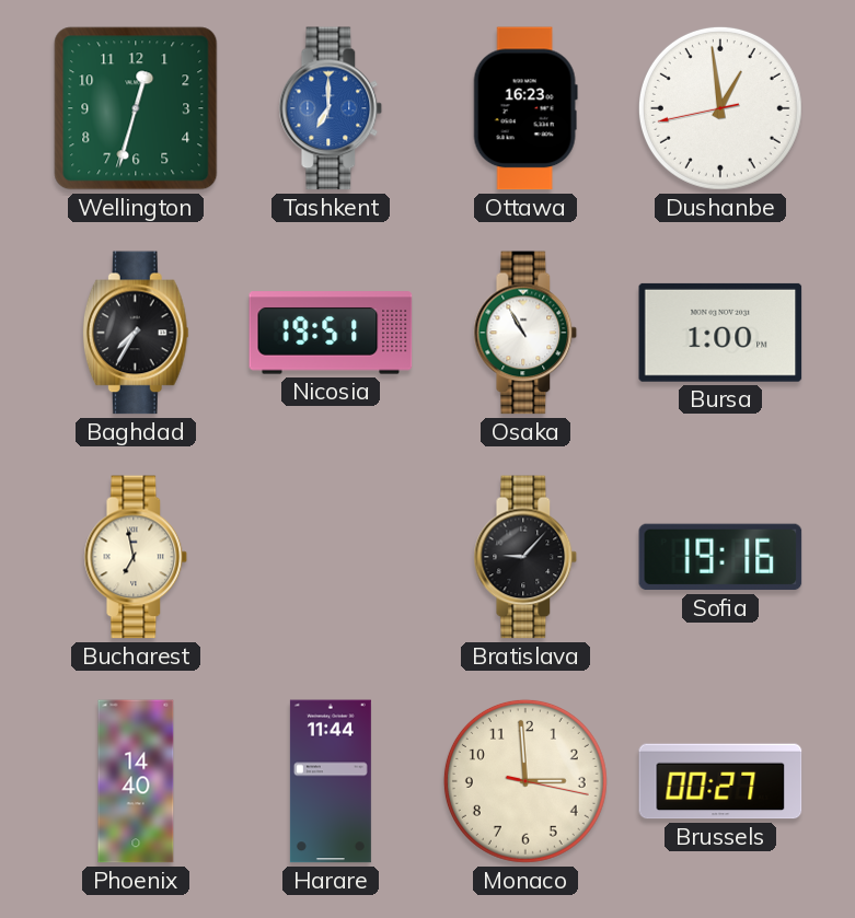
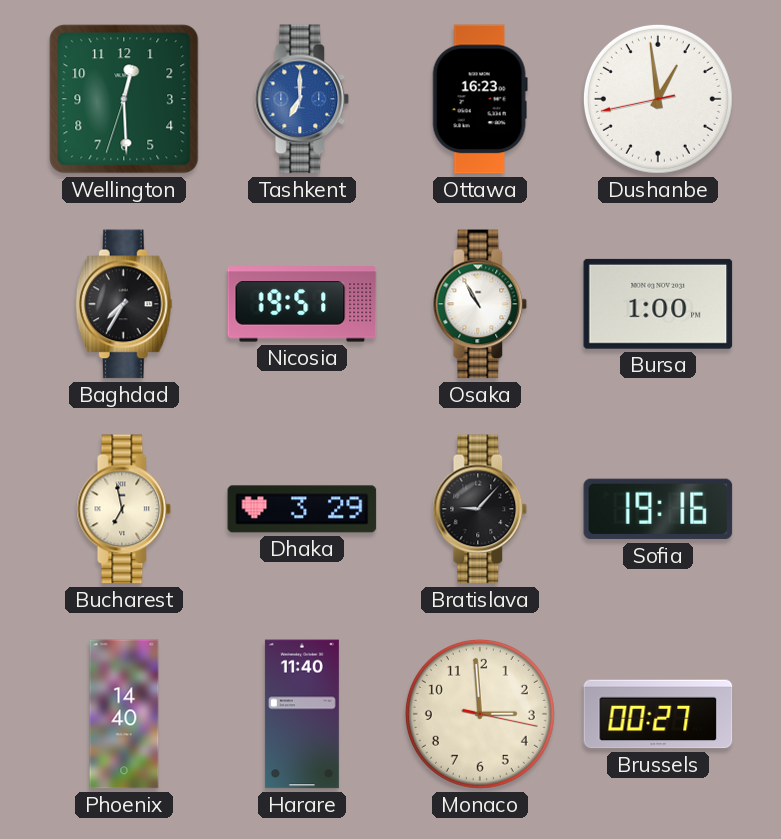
Wellington: 12:32 -> 12:29 (124, 99)
Dhaka: none -> 3:29 (302, 509)
Harare: 11:44 -> 11:40 (302, 714)
